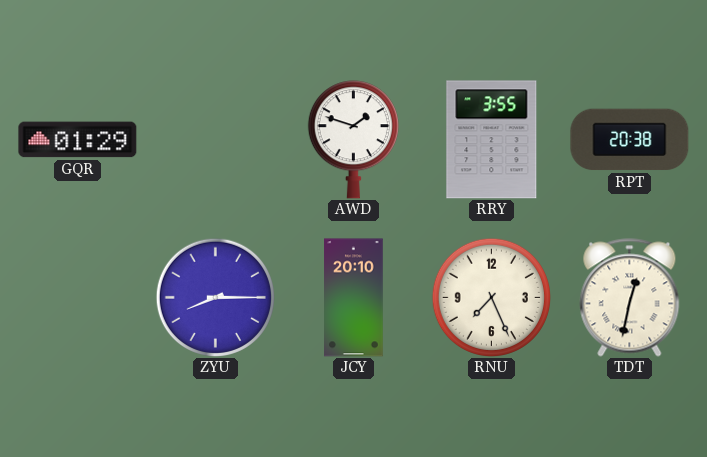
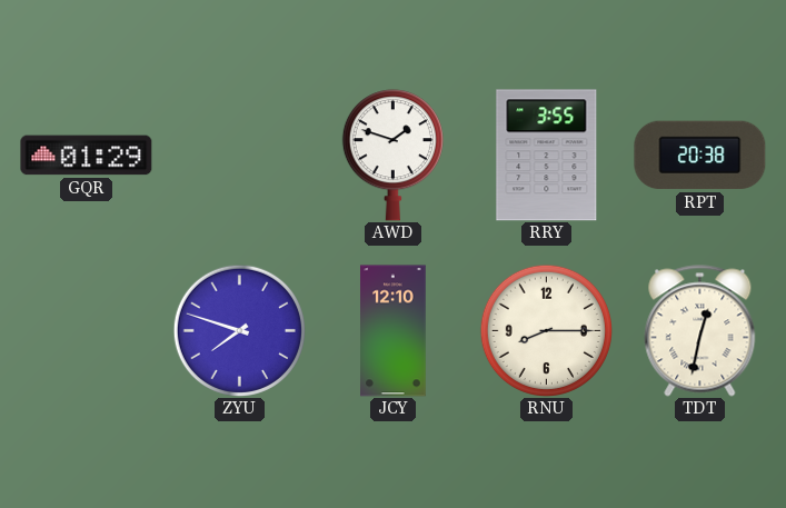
ZYU: 8:15 -> 7:48 (239, 330)
JCY: 20:10 -> 12:10 (394, 331)
RNU: 7:26 -> 8:15 (546, 330)
